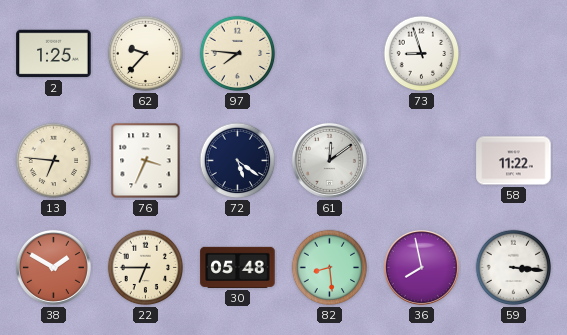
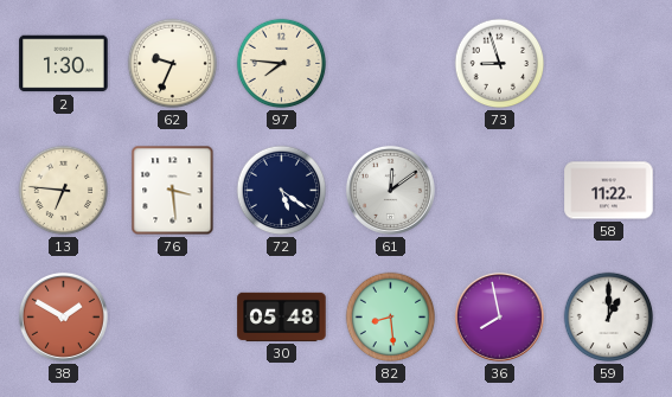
2: 1:25 -> 1:30 (64, 64)
62: 9:37 -> 9:34 (173, 64)
76: 3:34 -> 3:29 (173, 191)
22: 6:45 -> none (146, 268)
59: 3:16 -> 1:00 (609, 318)
